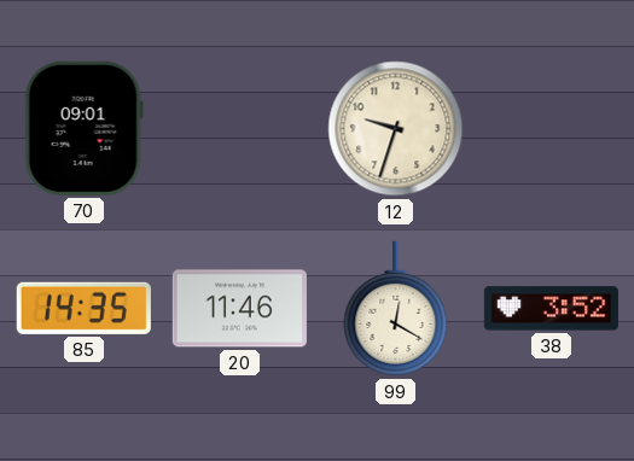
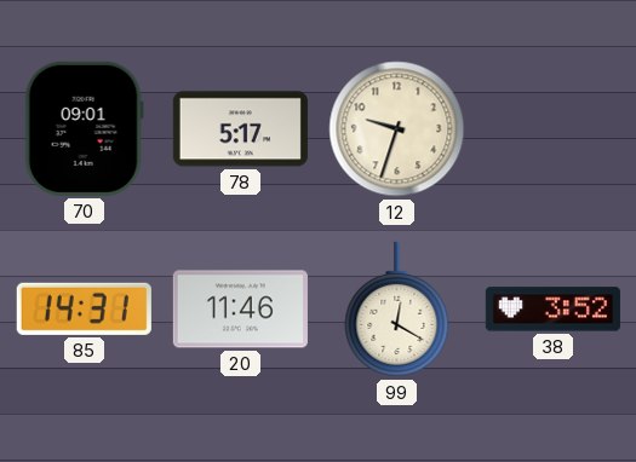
78: none -> 5:17 (240, 129)
85: 14:35 -> 14:31 (84, 308)
